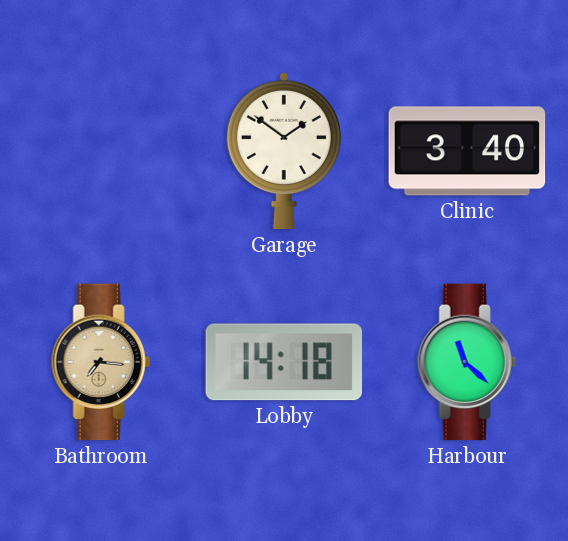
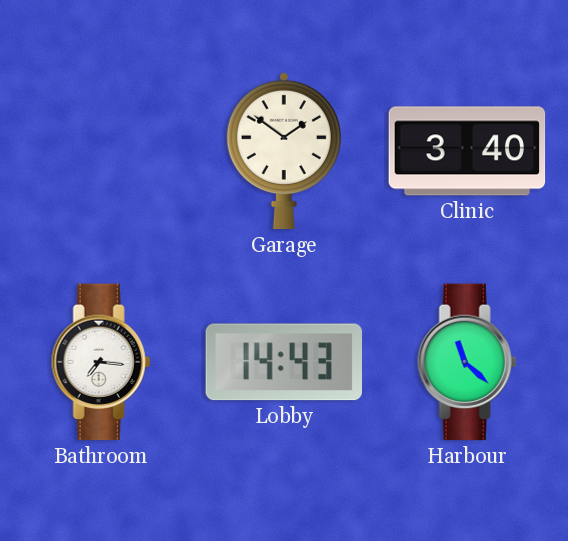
Bathroom dial: champagne -> white (101, 362)
Lobby: 14:18 -> 14:43 (283, 362)
